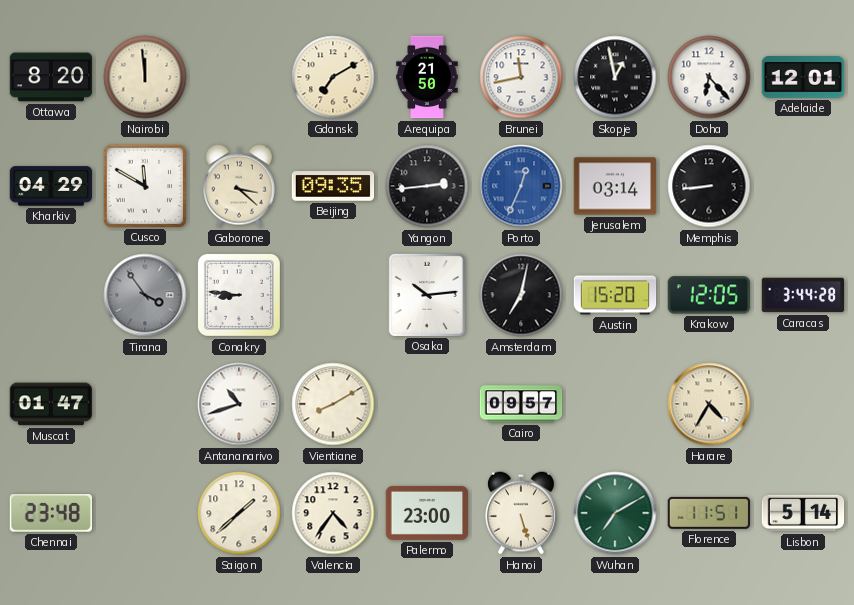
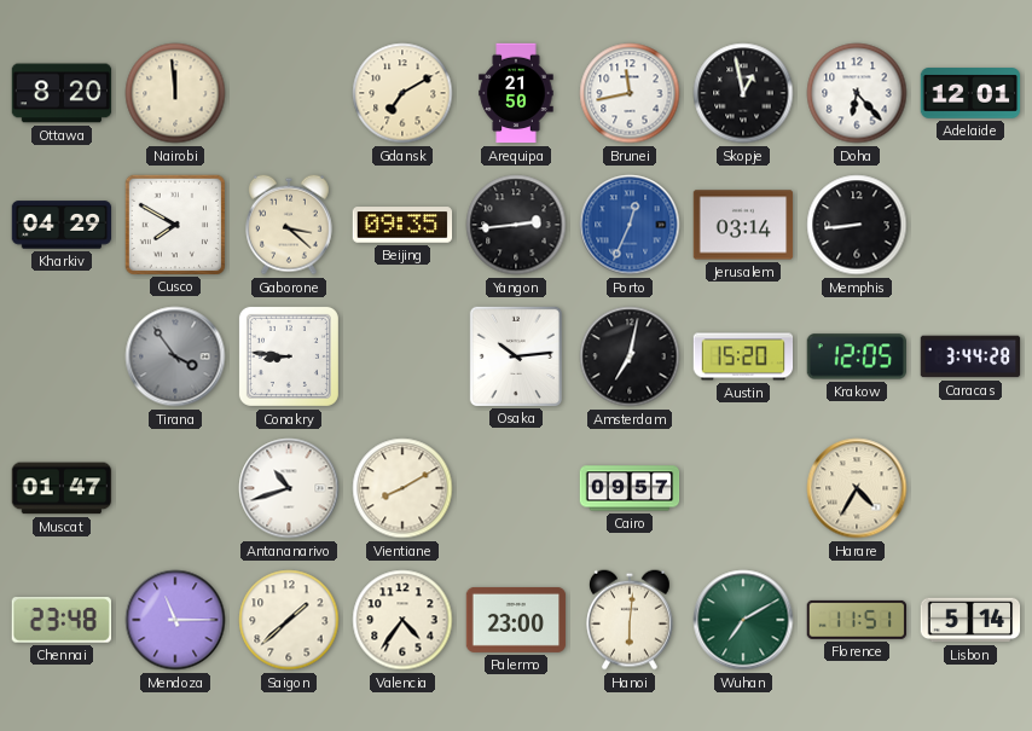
Cusco: 11:50 -> 7:50 (174, 224)
Mendoza: none -> 11:15 (175, 620)
Hanoi: 5:27 -> 6:01 (631, 620)
